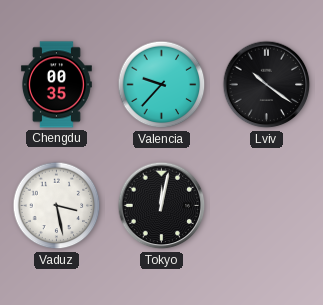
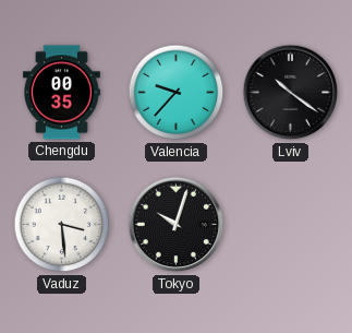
Vaduz: 3:28 -> 3:29 (62, 225)
Tokyo: 12:02 -> 10:03 (177, 225)
